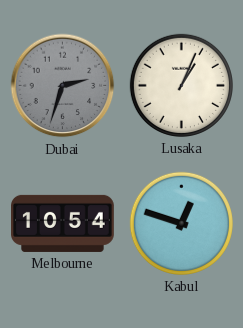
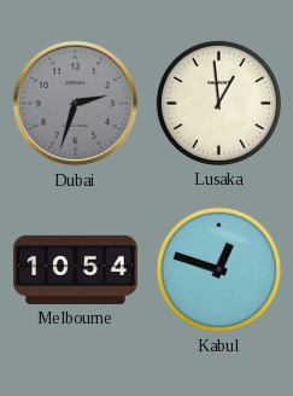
Lusaka: 1:04 -> 12:59 (218, 103)
